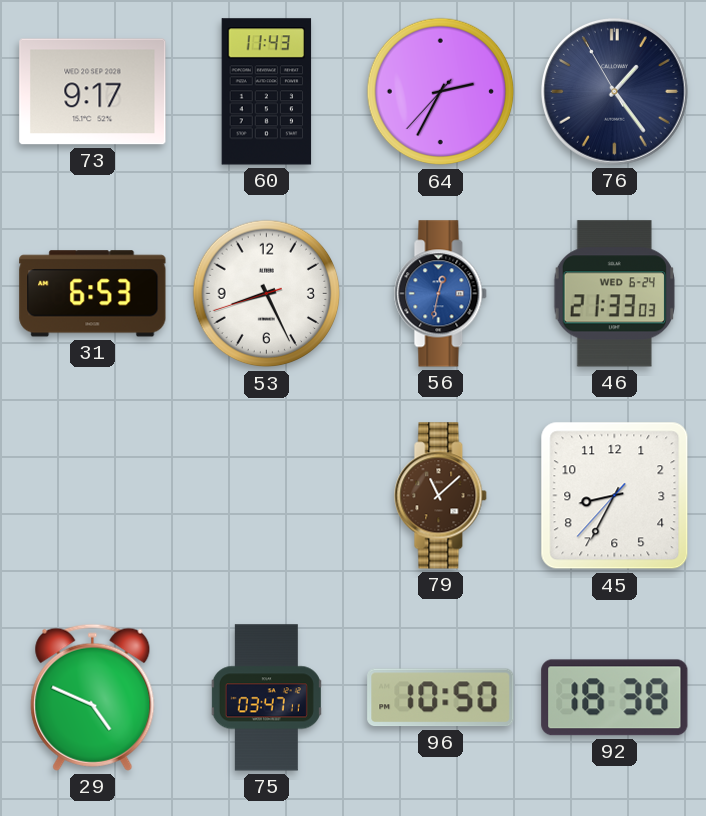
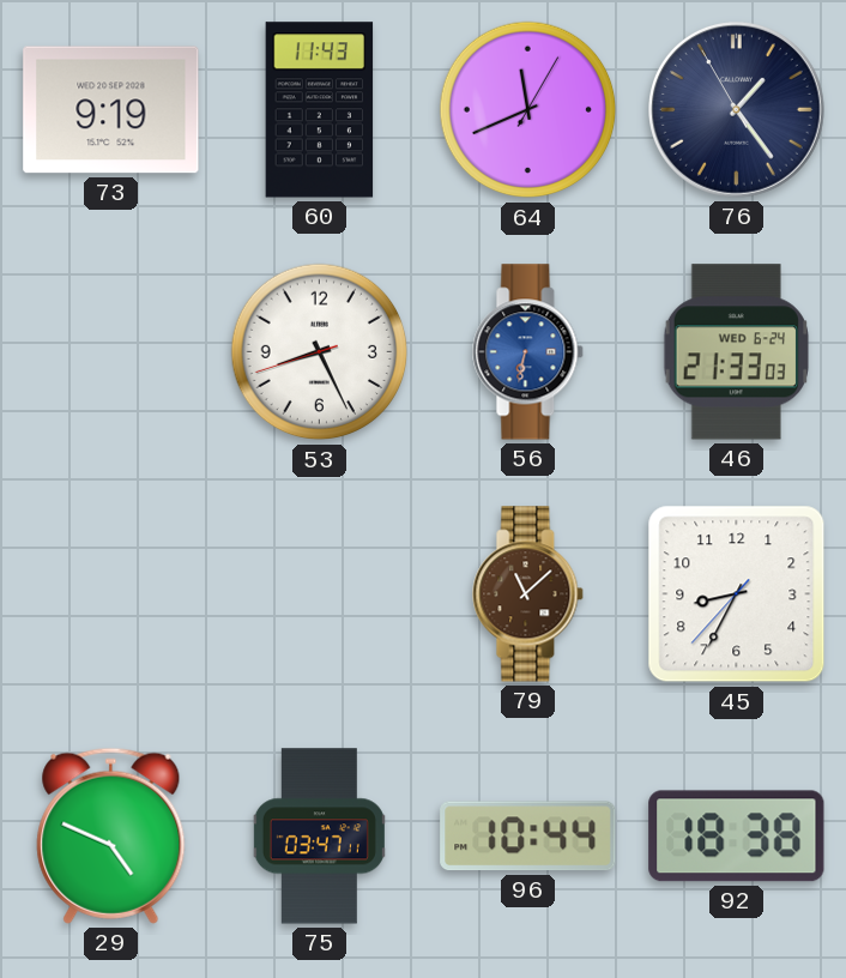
73: 9:17 -> 9:19 (111, 110)
64: 2:34 -> 11:41 (528, 110)
31: 6:53 -> none (93, 294)
56: 12:32 -> 6:32 (528, 352)
96: 10:50 -> 10:44 (528, 837)
